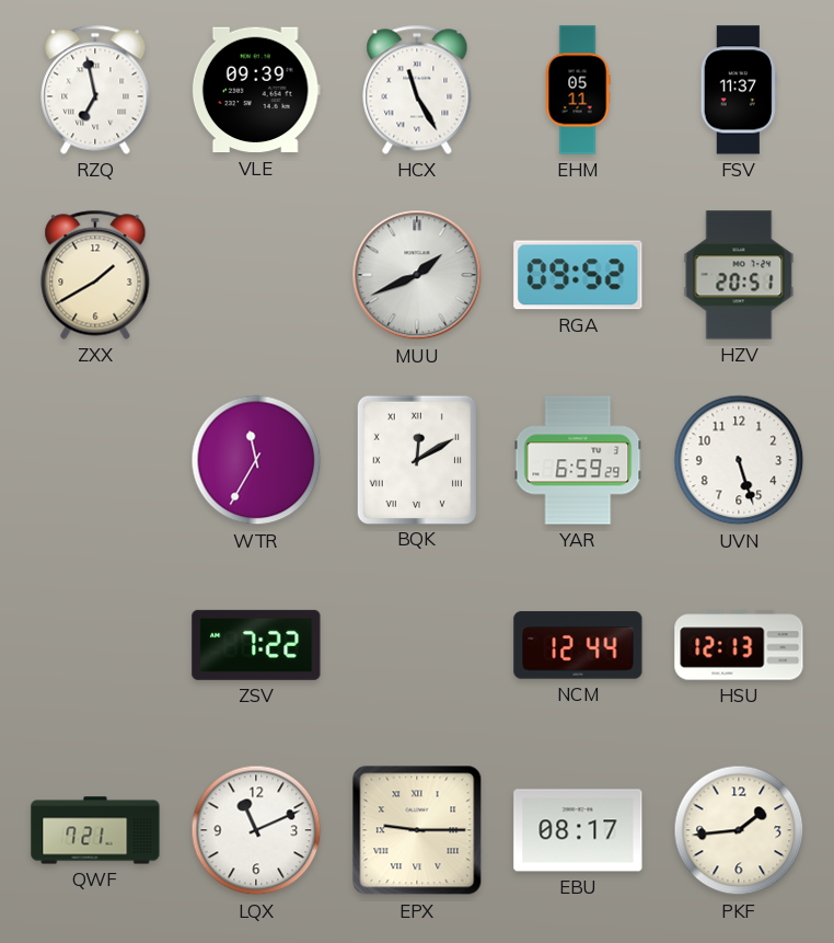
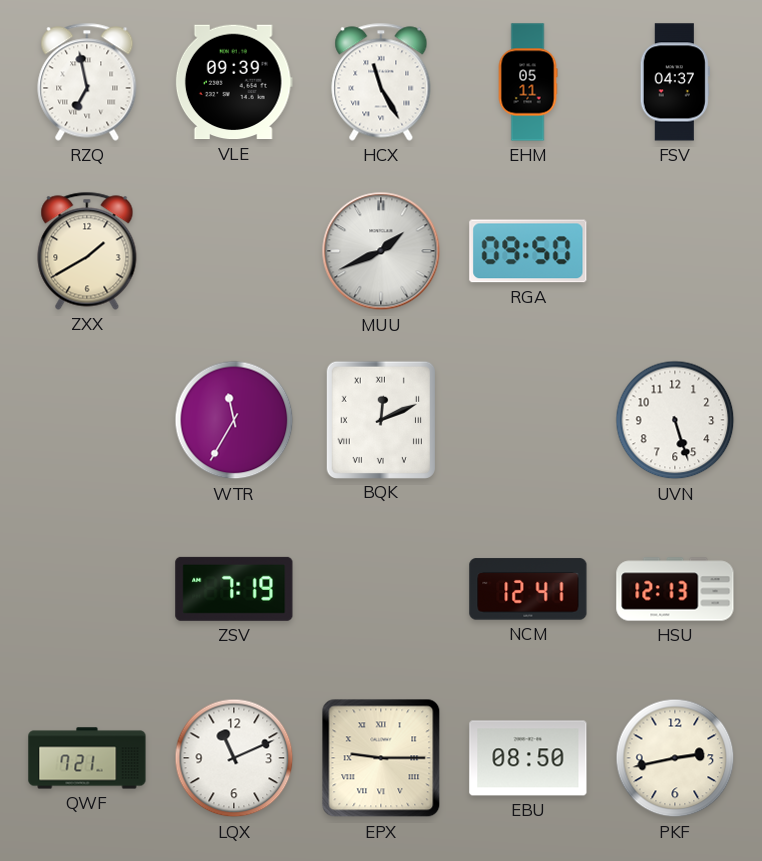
FSV: 11:37 -> 04:37 (675, 82)
RGA: 09:52 -> 09:50 (528, 251)
HZV: 20:51 -> none (739, 275)
BQK: 12:10 -> 12:11 (381, 419)
YAR: 6:59 -> none (578, 460)
ZSV: 7:22 -> 7:19 (234, 589)
NCM: 12:44 -> 12:41 (528, 589)
EBU: 08:17 -> 08:50 (528, 758)
PKF: 1:44 -> 2:43 (675, 758)
